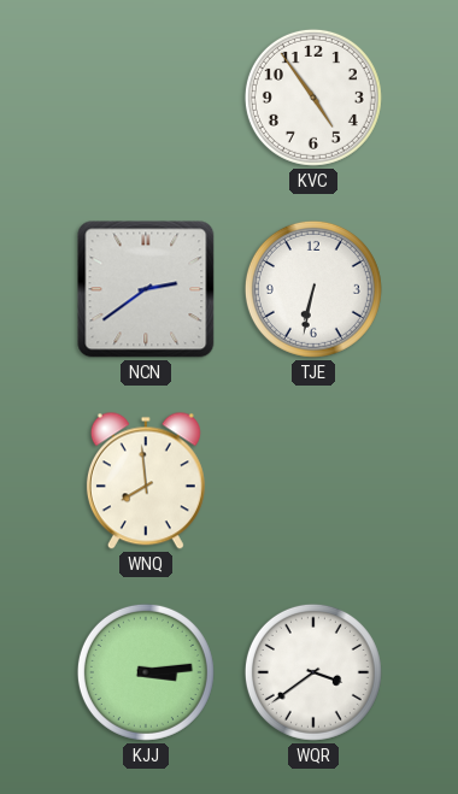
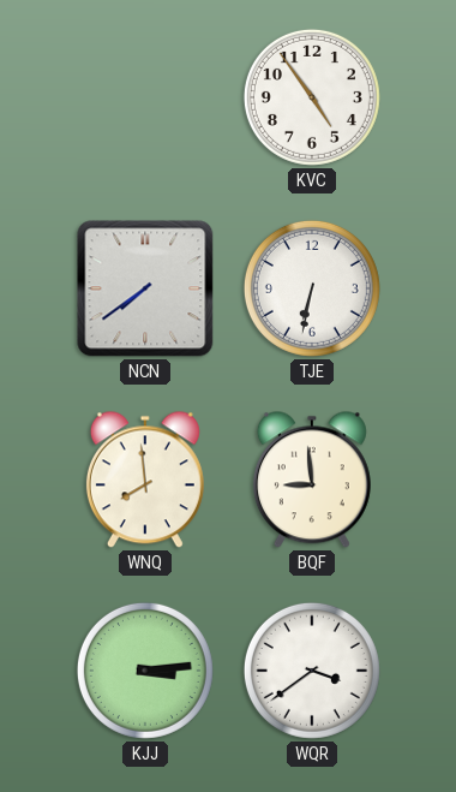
NCN: 2:39 -> 7:39 (145, 288)
BQF: none -> 8:59 (312, 480)
